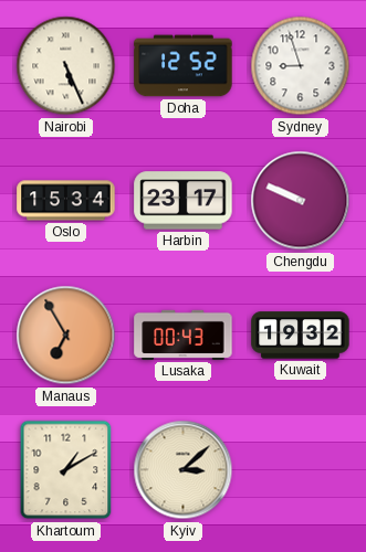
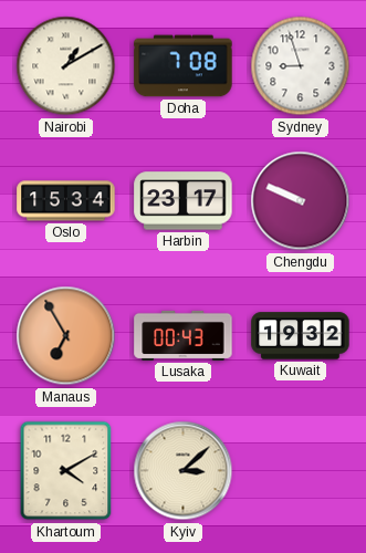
Nairobi: 5:26 -> 1:10 (66, 66)
Doha: 12:52 -> 7:08 (184, 66)
Khartoum: 1:10 -> 4:10 (66, 471)
